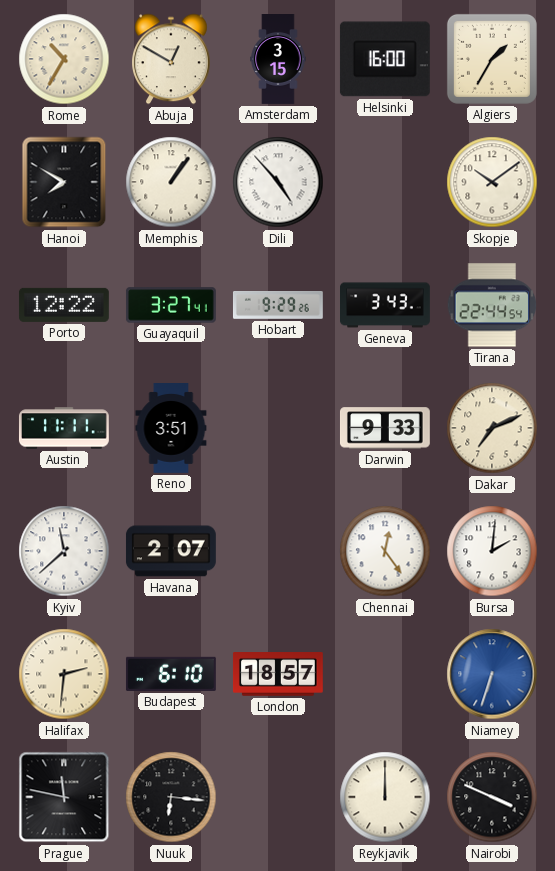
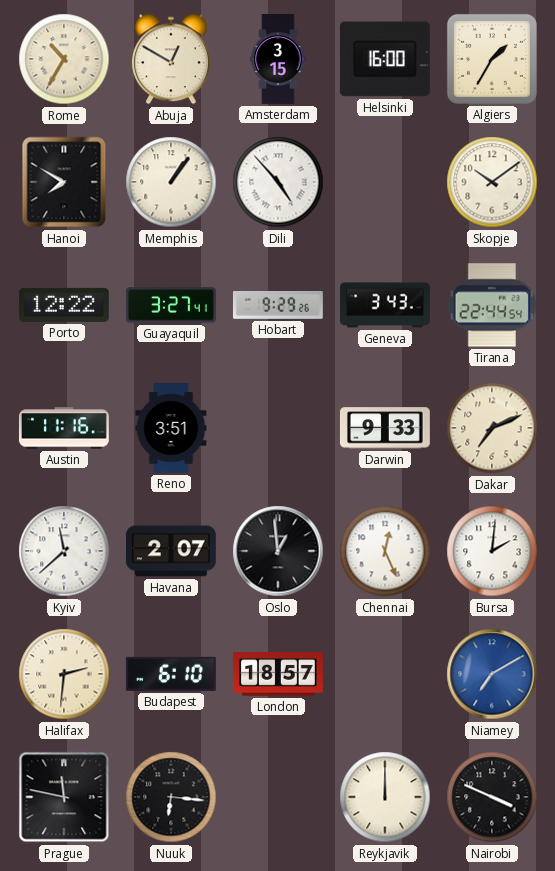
Austin: 11:11 -> 11:16 (64, 428)
Oslo: none -> 12:59 (278, 551)
Chennai: 12:24 -> 12:26 (385, 551)
Niamey: 6:33 -> 7:10 (492, 674)
